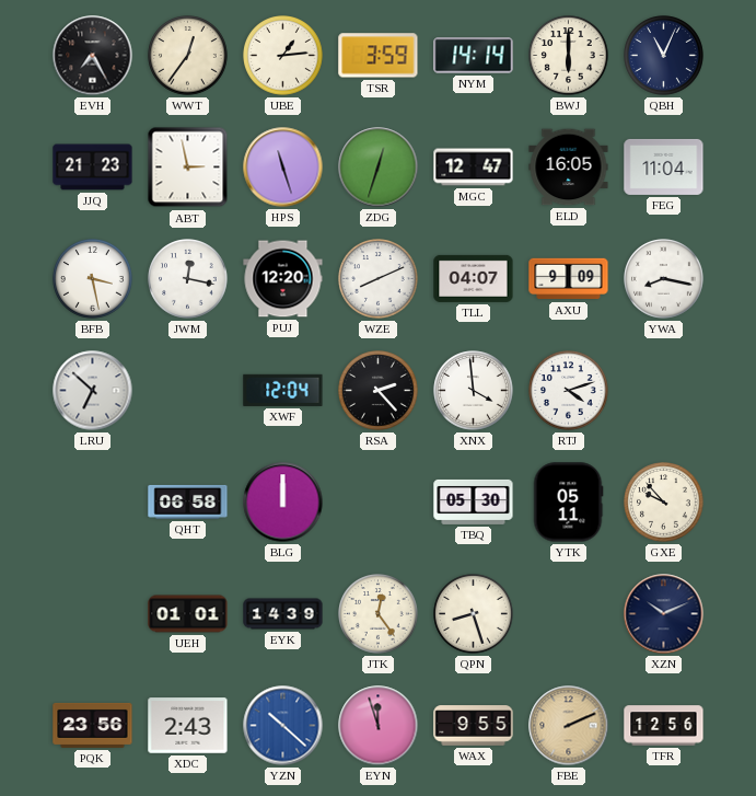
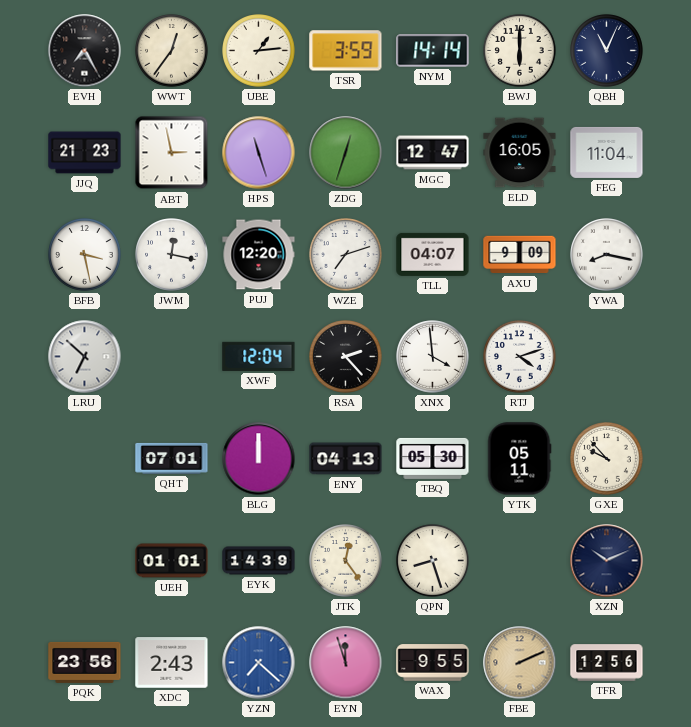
WZE: 8:11 -> 7:12 (346, 255)
QHT: 06:58 -> 07:01 (172, 458)
ENY: none -> 04:13 (346, 459)
YZN: 10:22 -> 7:22 (259, 663)
